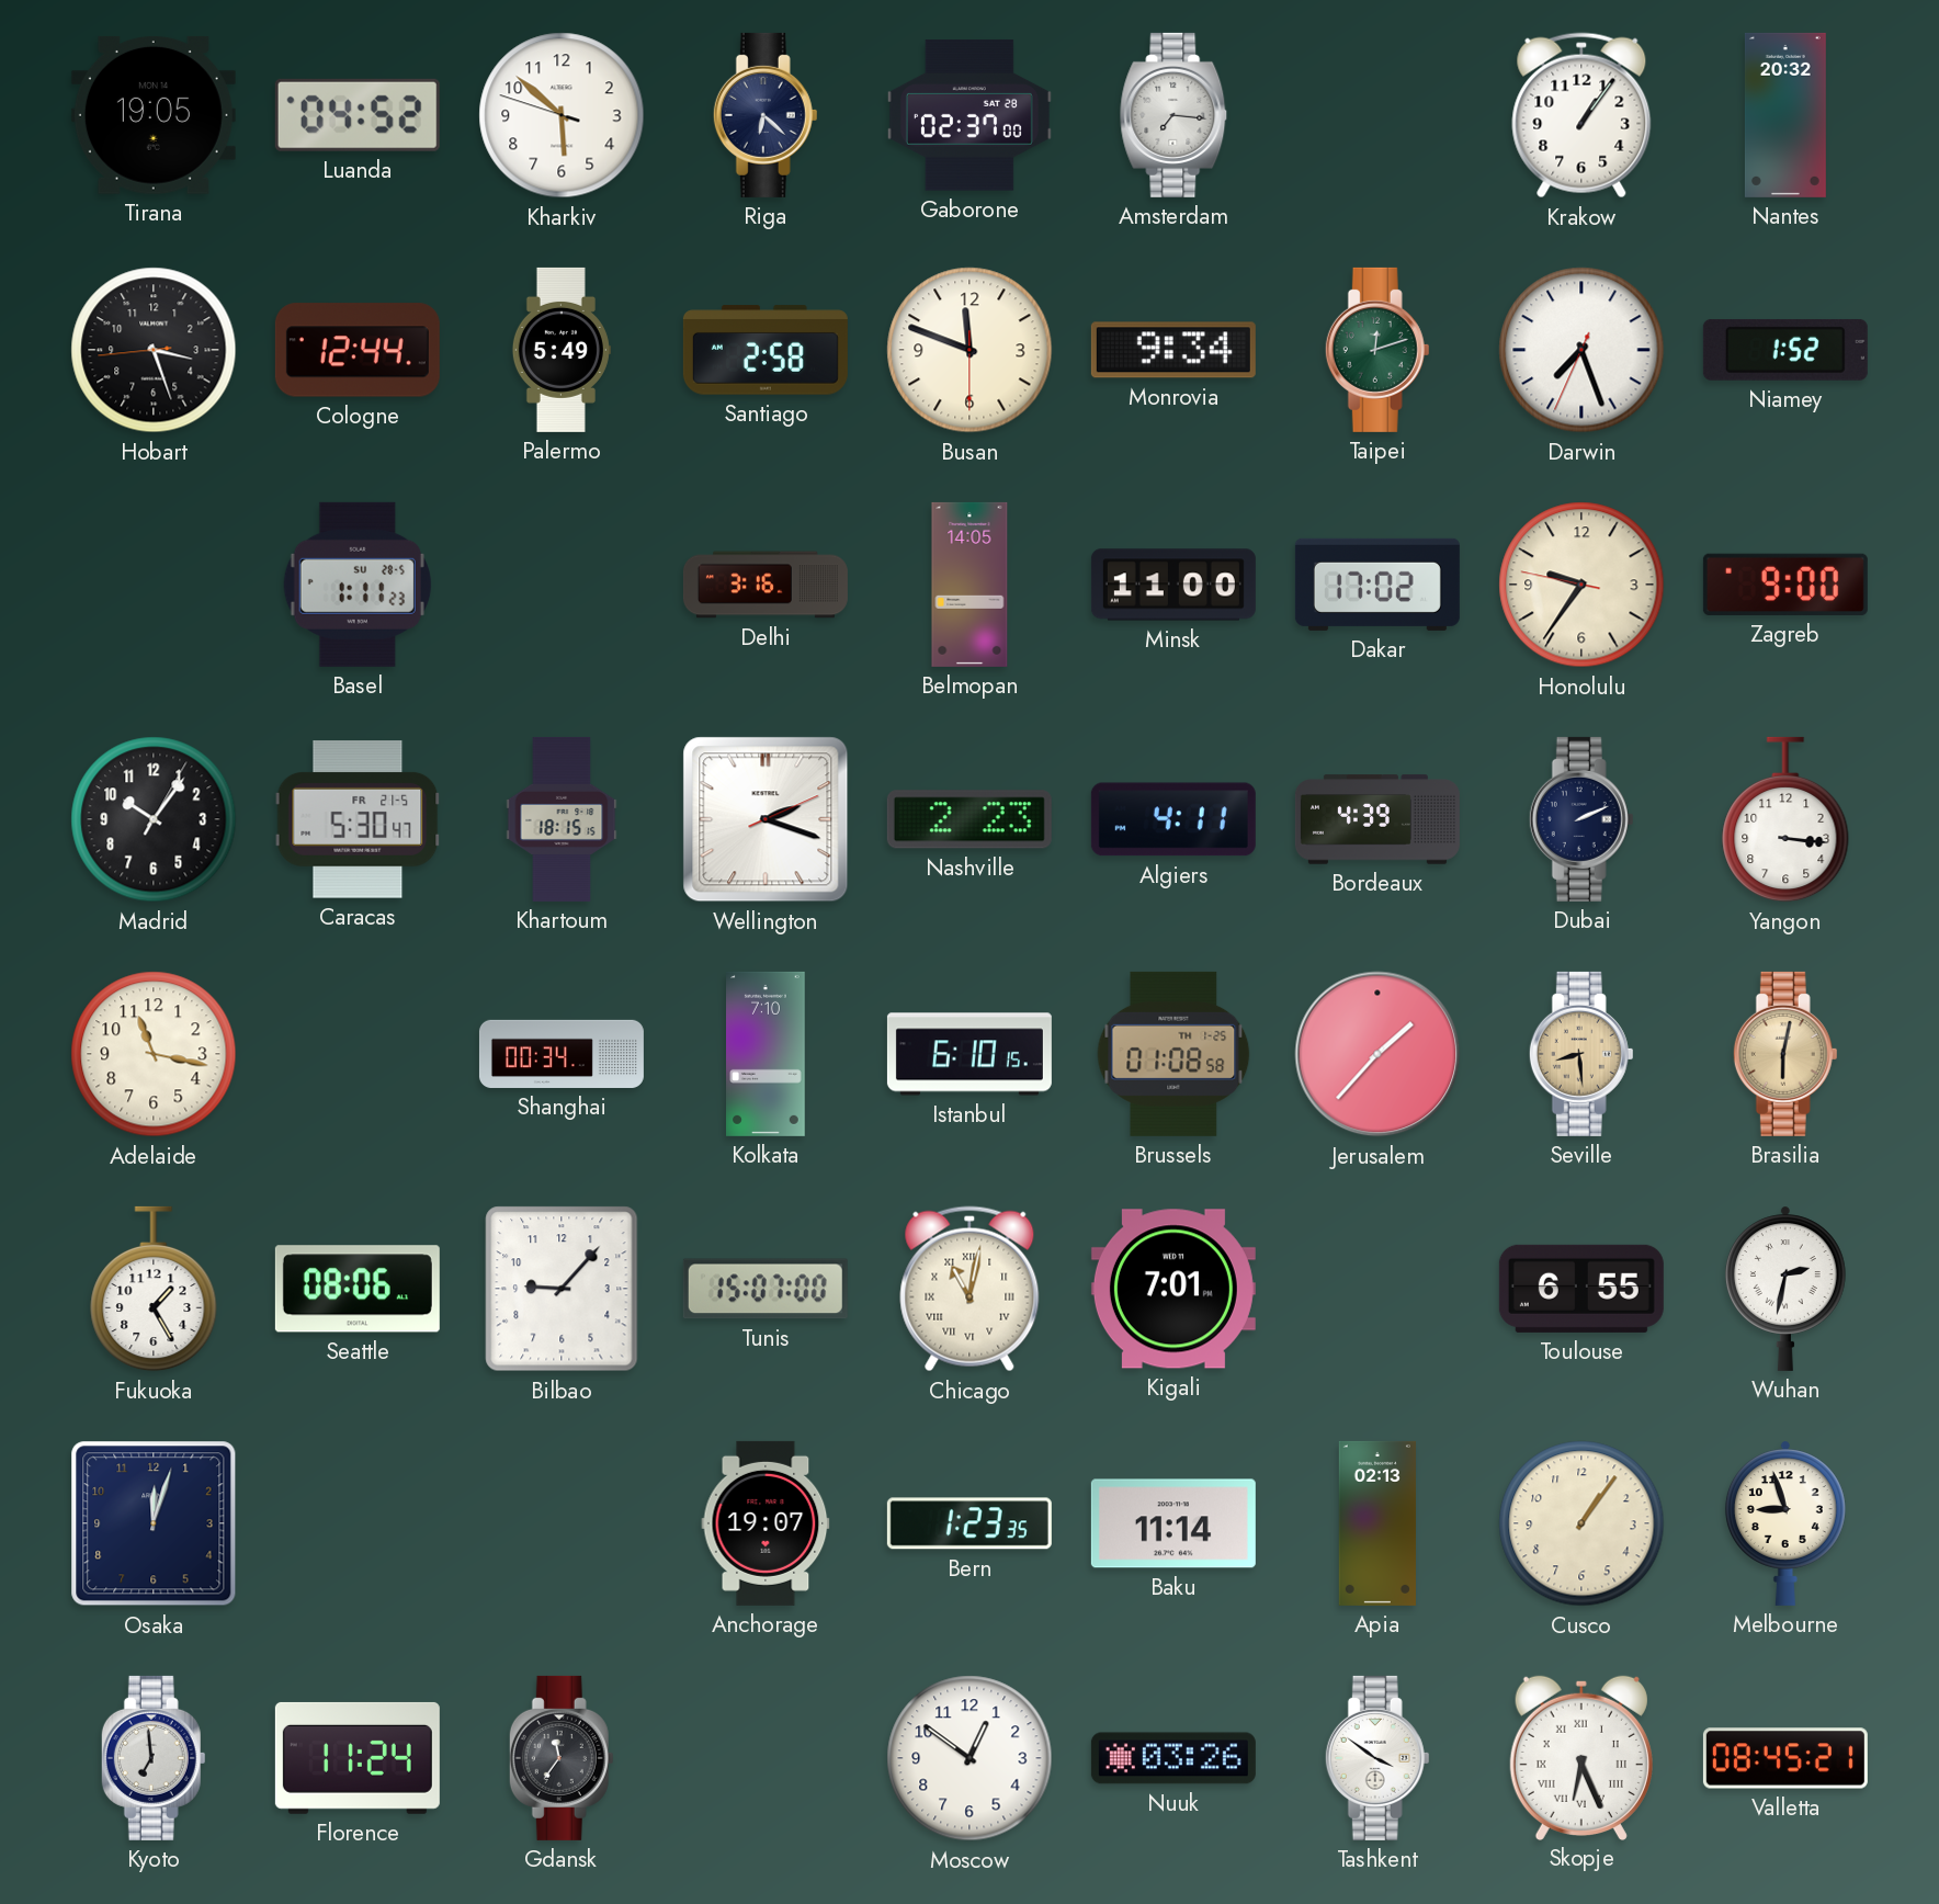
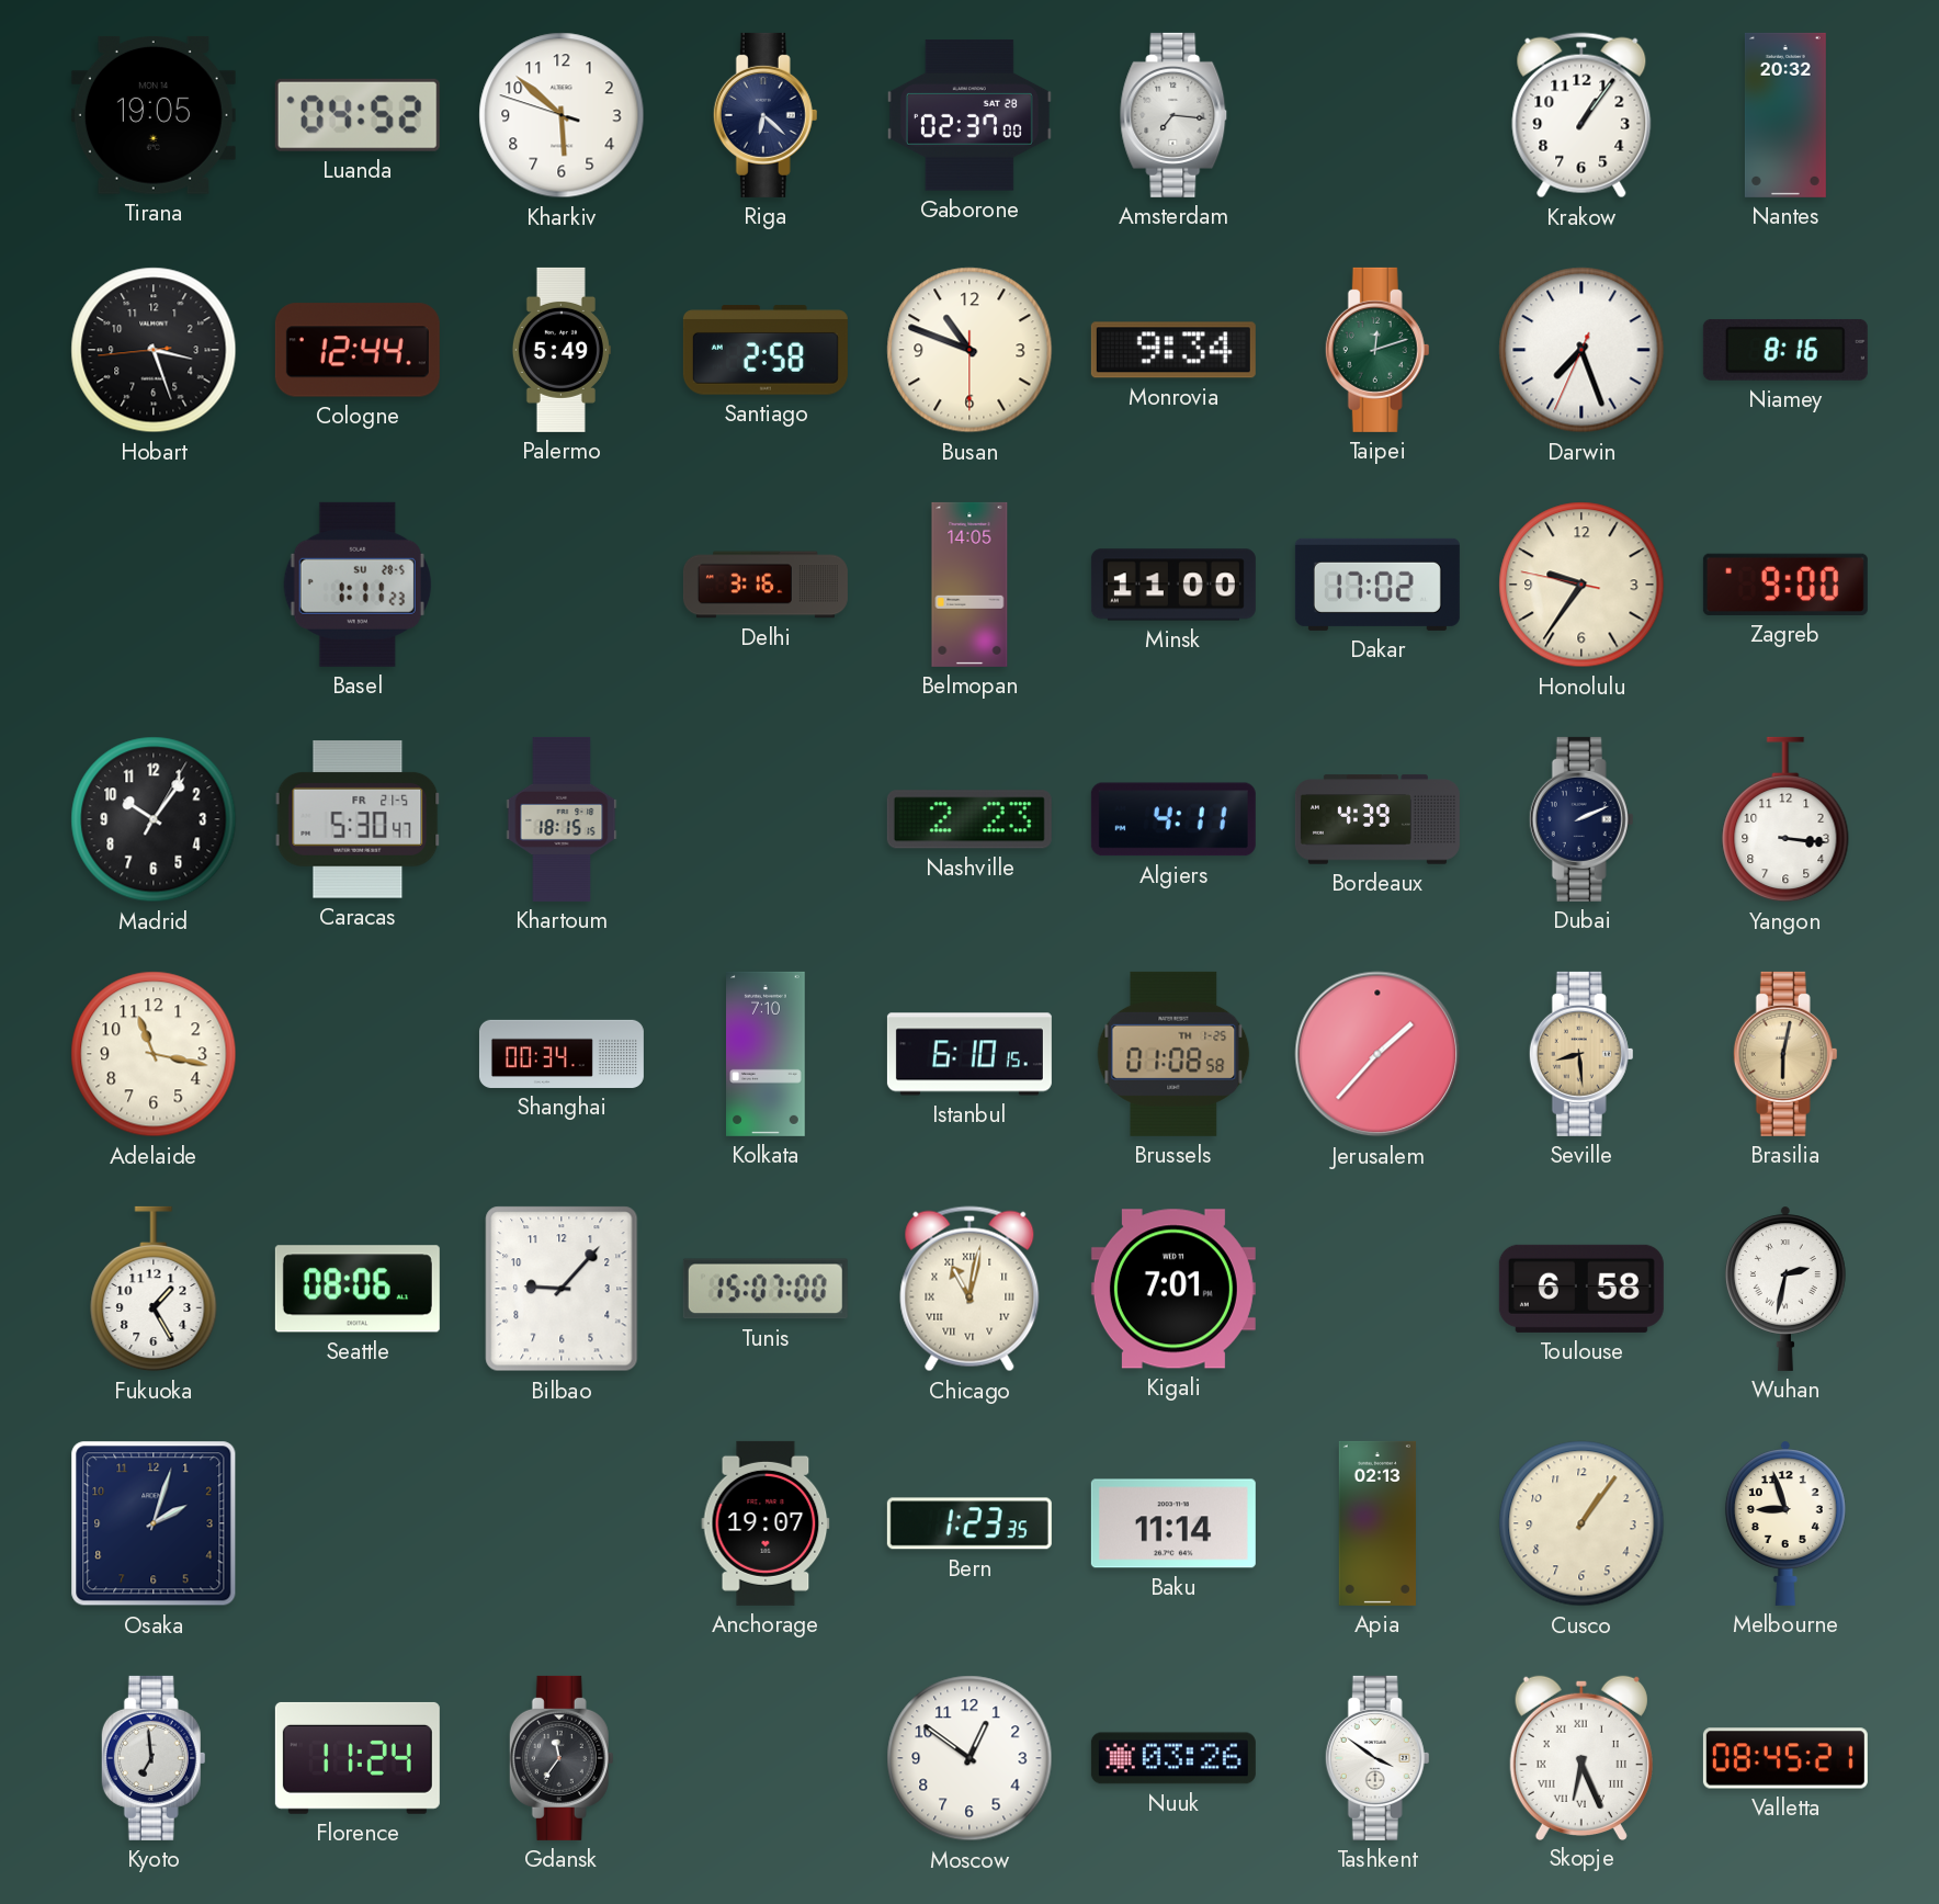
Busan: 11:48 -> 10:48 (970, 350)
Niamey: 1:52 -> 8:16 (1785, 350)
Wellington: 2:18 -> none (766, 819)
Toulouse: 6:55 -> 6:58 (1581, 1289)
Osaka: 12:03 -> 2:03 (154, 1523)
